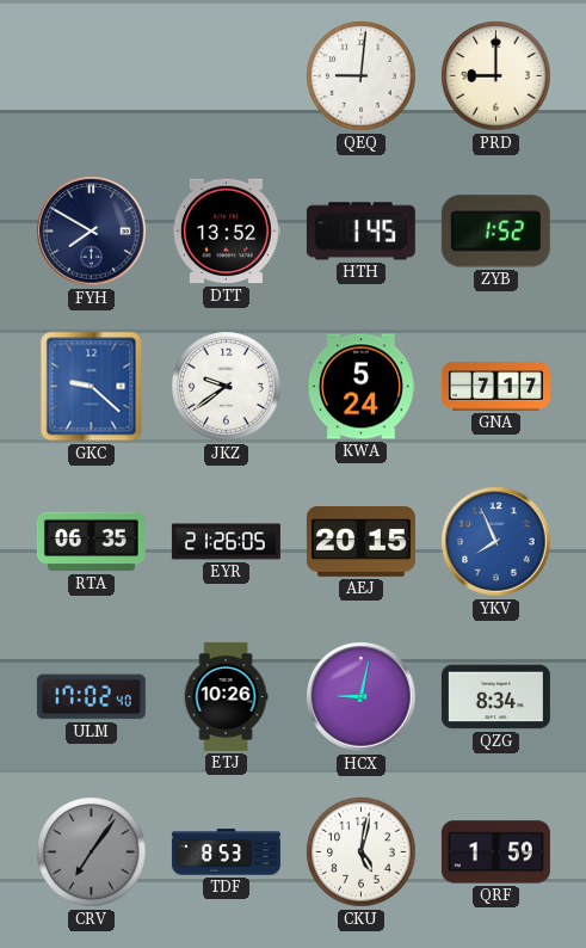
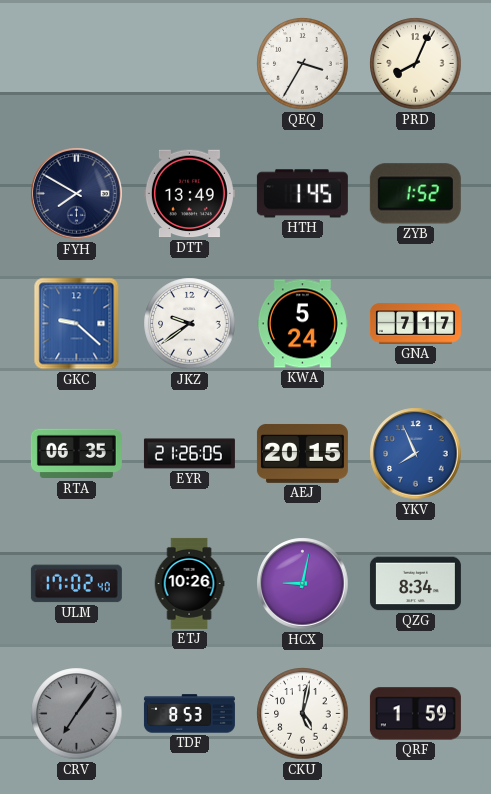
QEQ: 9:01 -> 3:35 (303, 64)
PRD: 9:00 -> 8:04 (416, 64)
DTT: 13:52 -> 13:49 (189, 194)
